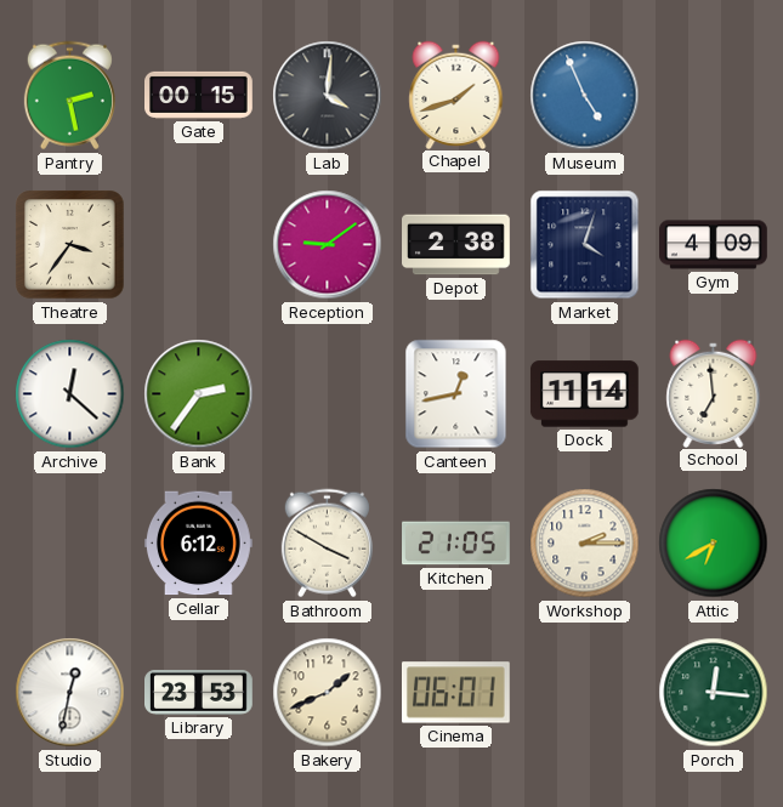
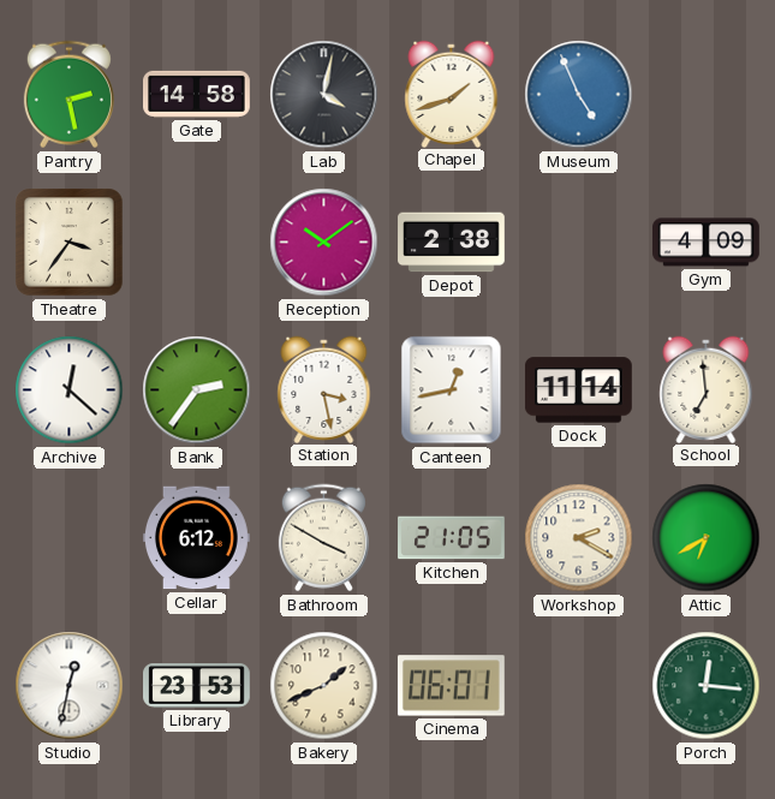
Gate: 00:15 -> 14:58 (197, 94)
Lab: 4:01 -> 4:02 (324, 95)
Reception: 9:09 -> 10:09 (324, 243)
Market: 4:03 -> none (585, 245)
Station: none -> 3:28 (324, 389)
Workshop: 2:15 -> 2:20 (579, 538)
